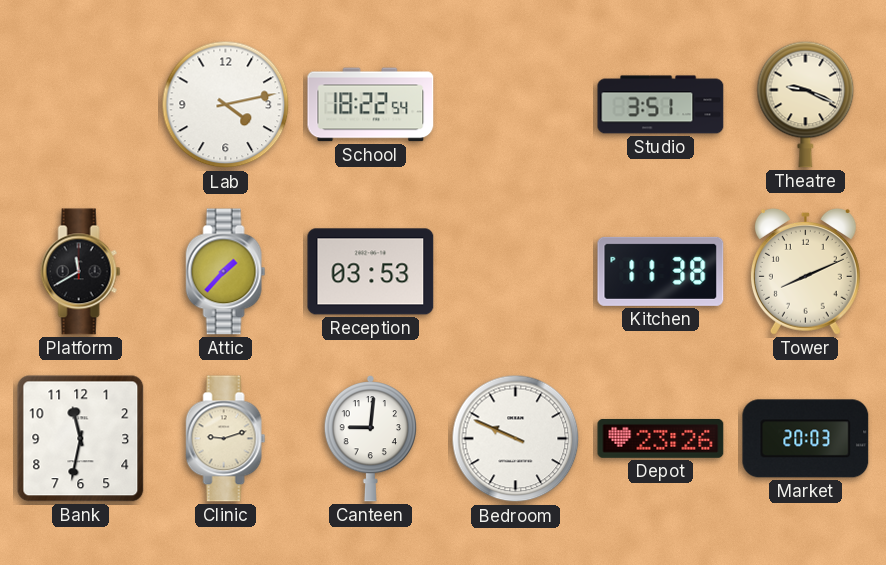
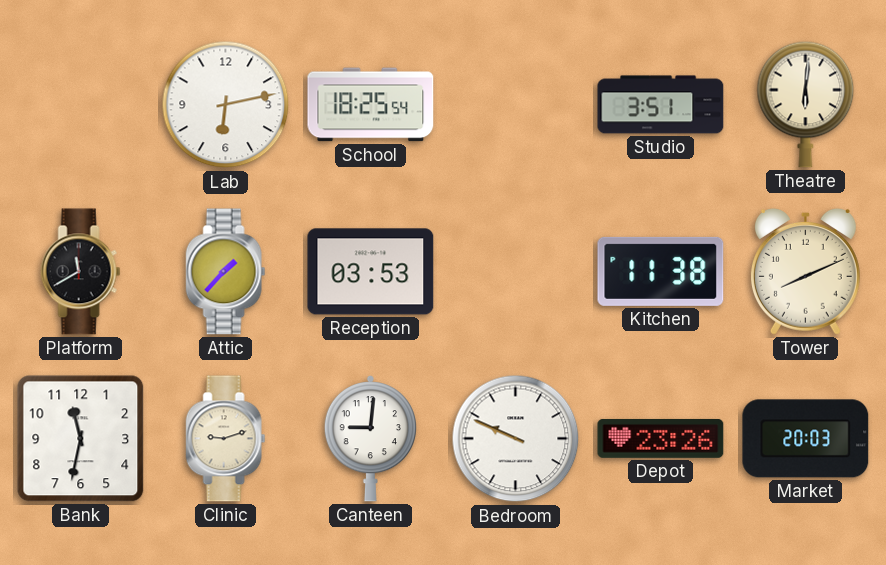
Lab: 4:13 -> 6:13 (226, 105)
School: 18:22 -> 18:25 (371, 105)
Theatre: 9:19 -> 6:01 (806, 104)
